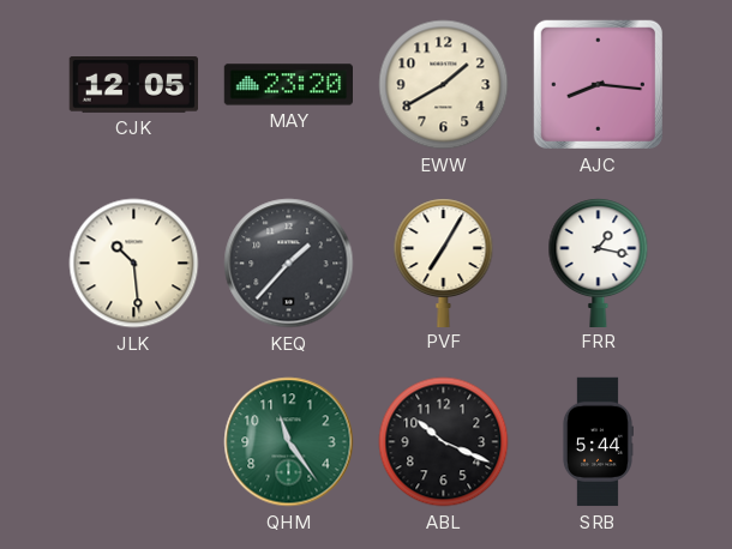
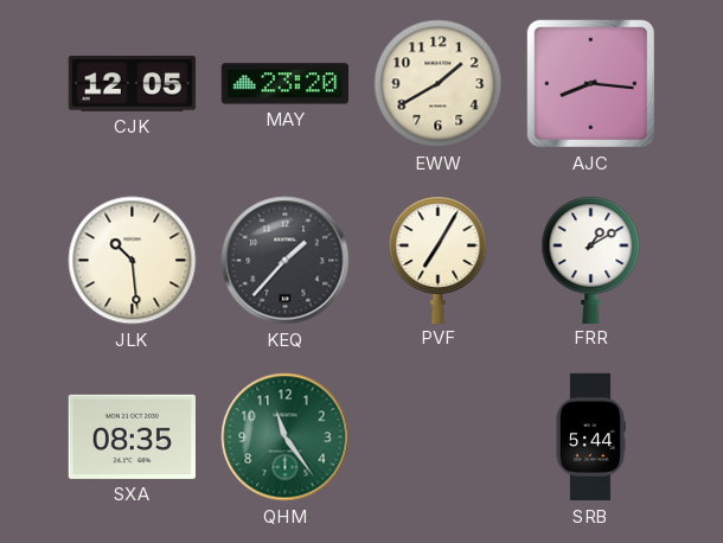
FRR: 1:17 -> 1:10 (591, 260)
SXA: none -> 08:35 (132, 436)
ABL: 10:19 -> none (444, 442)
